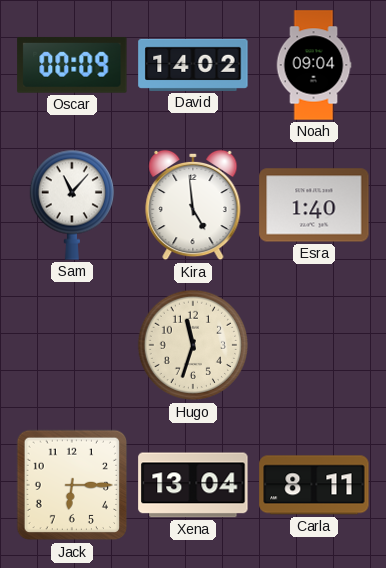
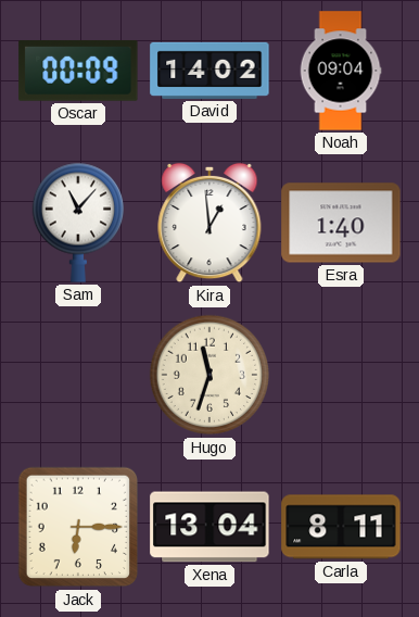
Kira: 4:59 -> 12:59 (210, 223)
